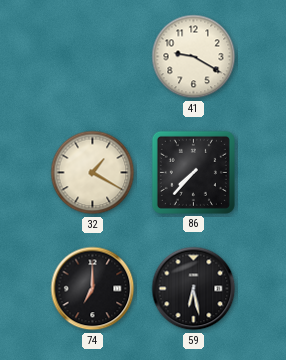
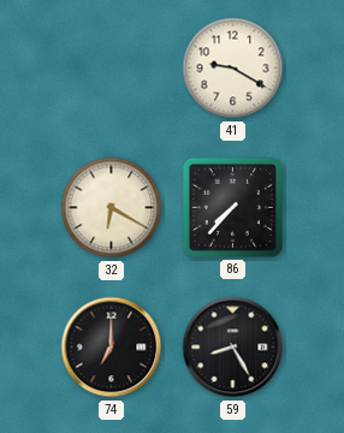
32: 1:20 -> 6:20 (112, 208)
59: 6:28 -> 8:25 (233, 348)
